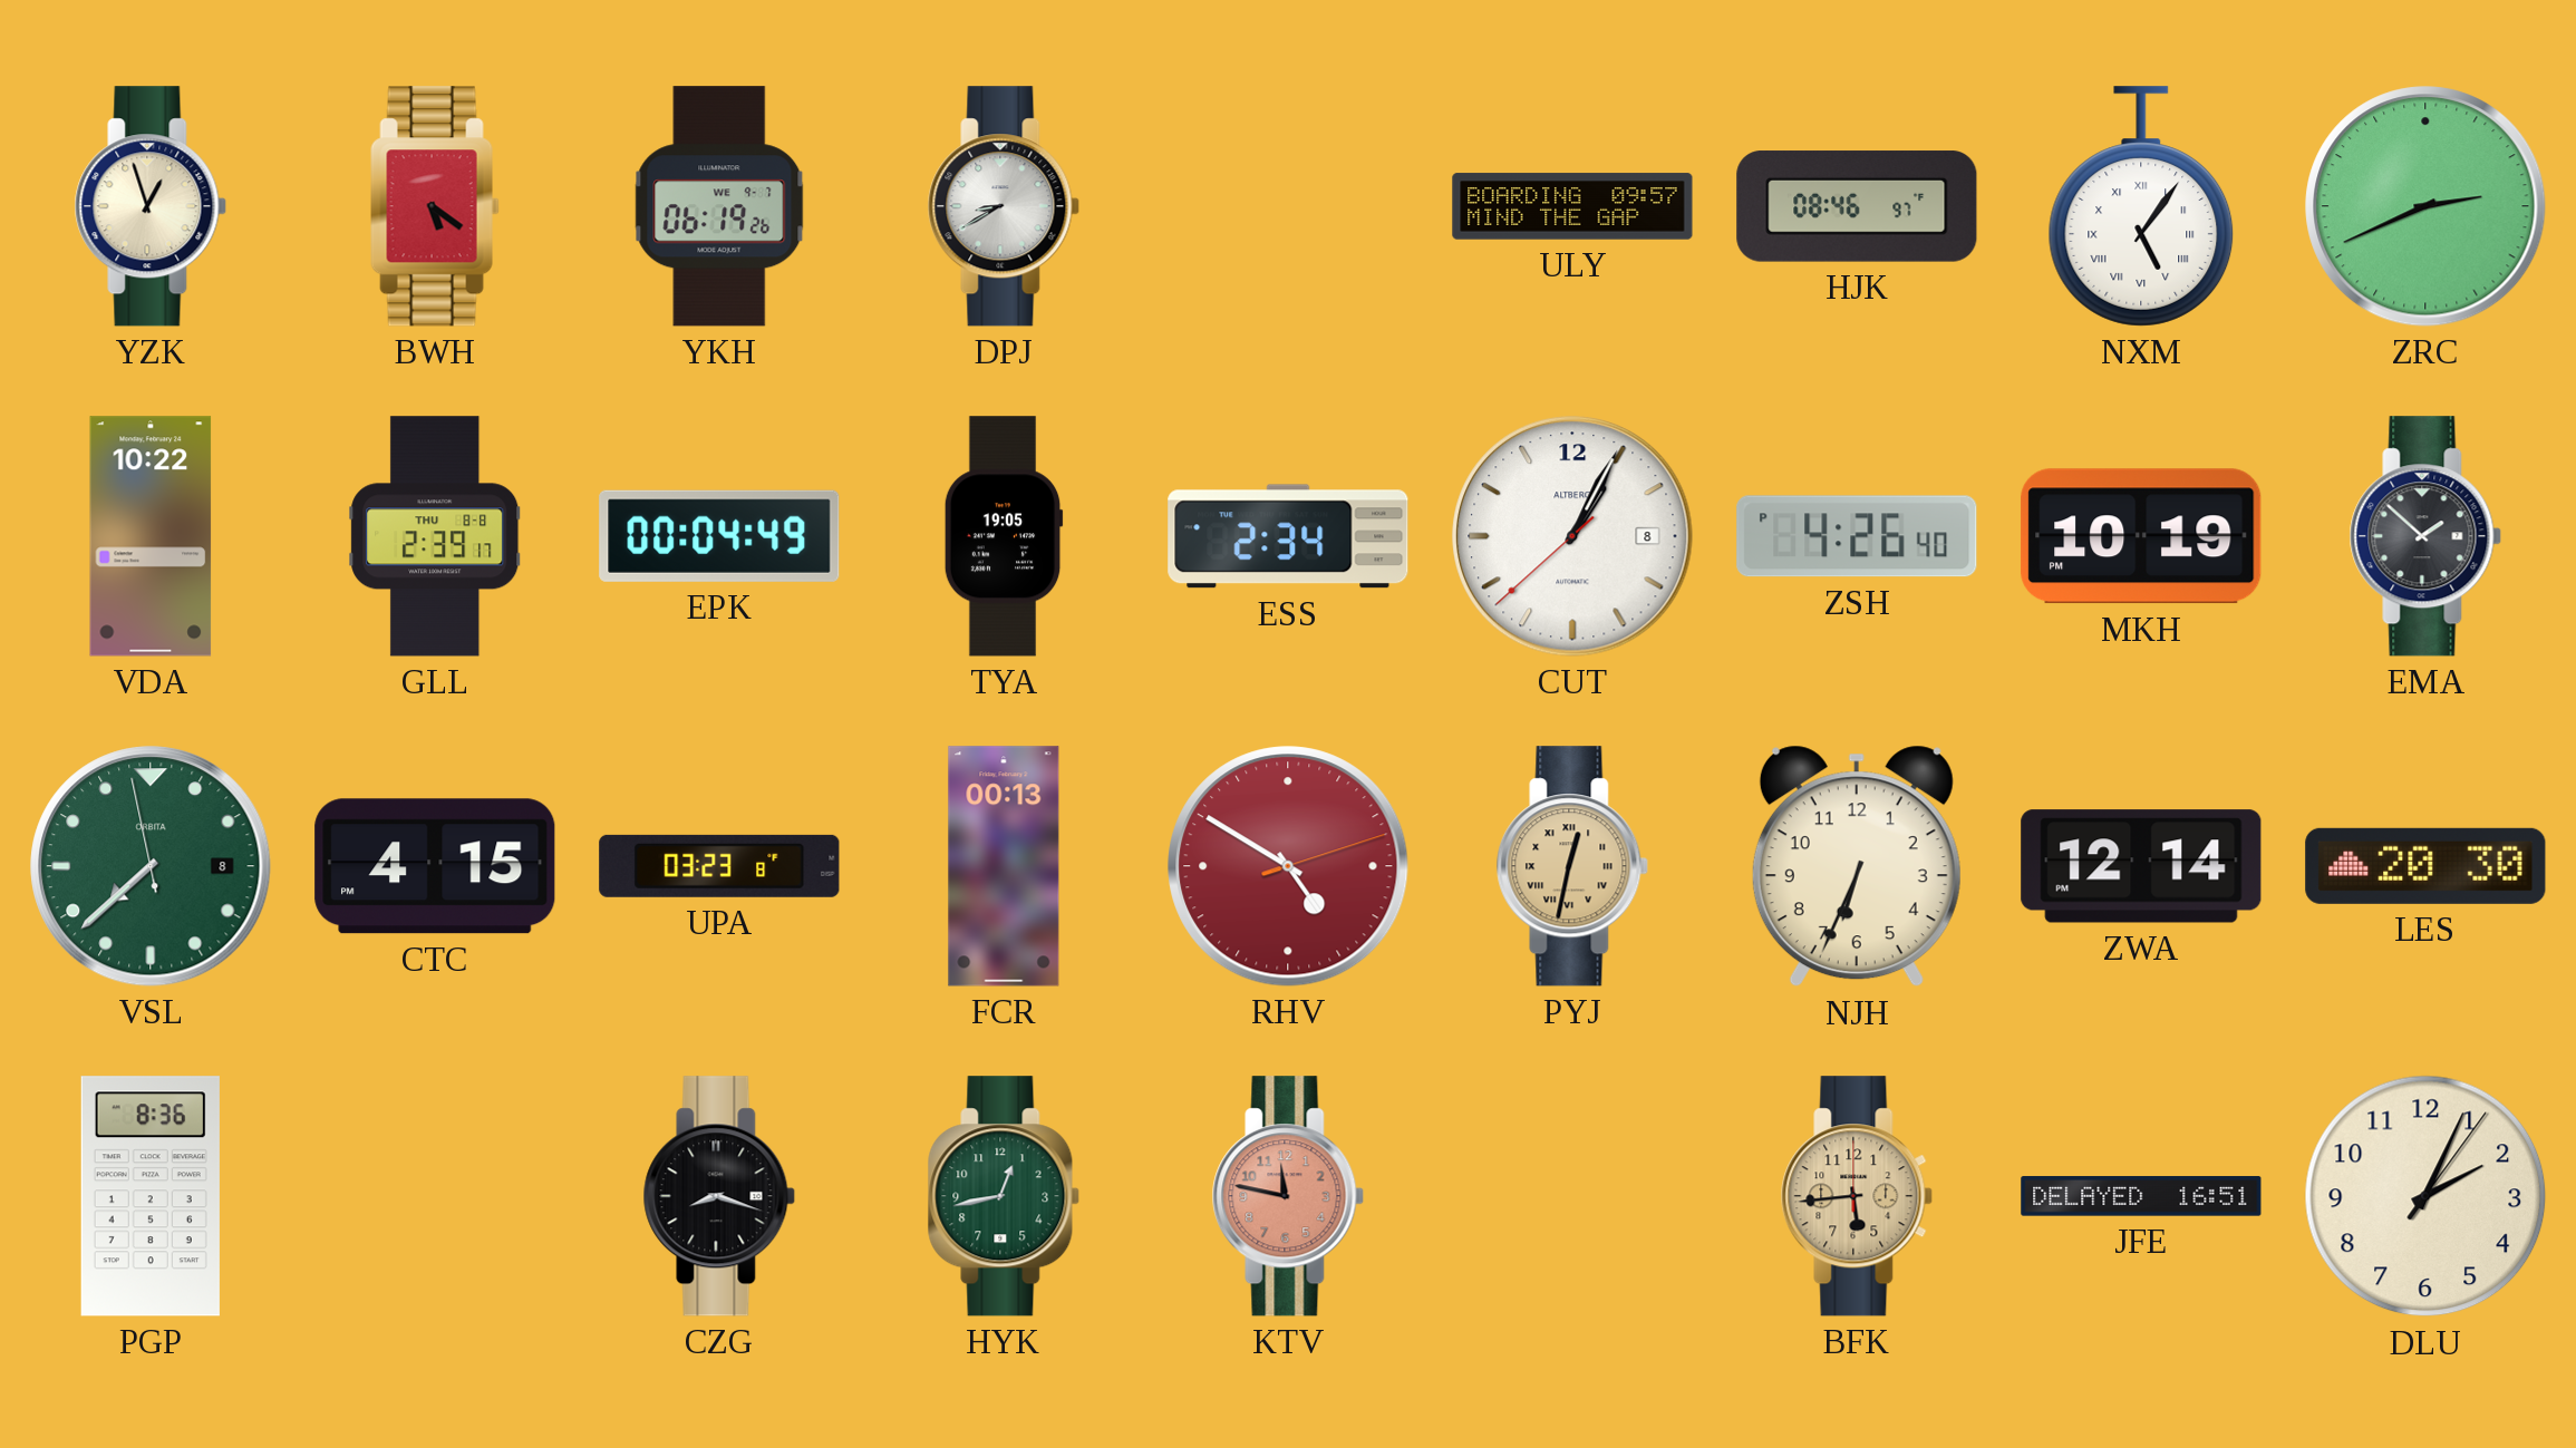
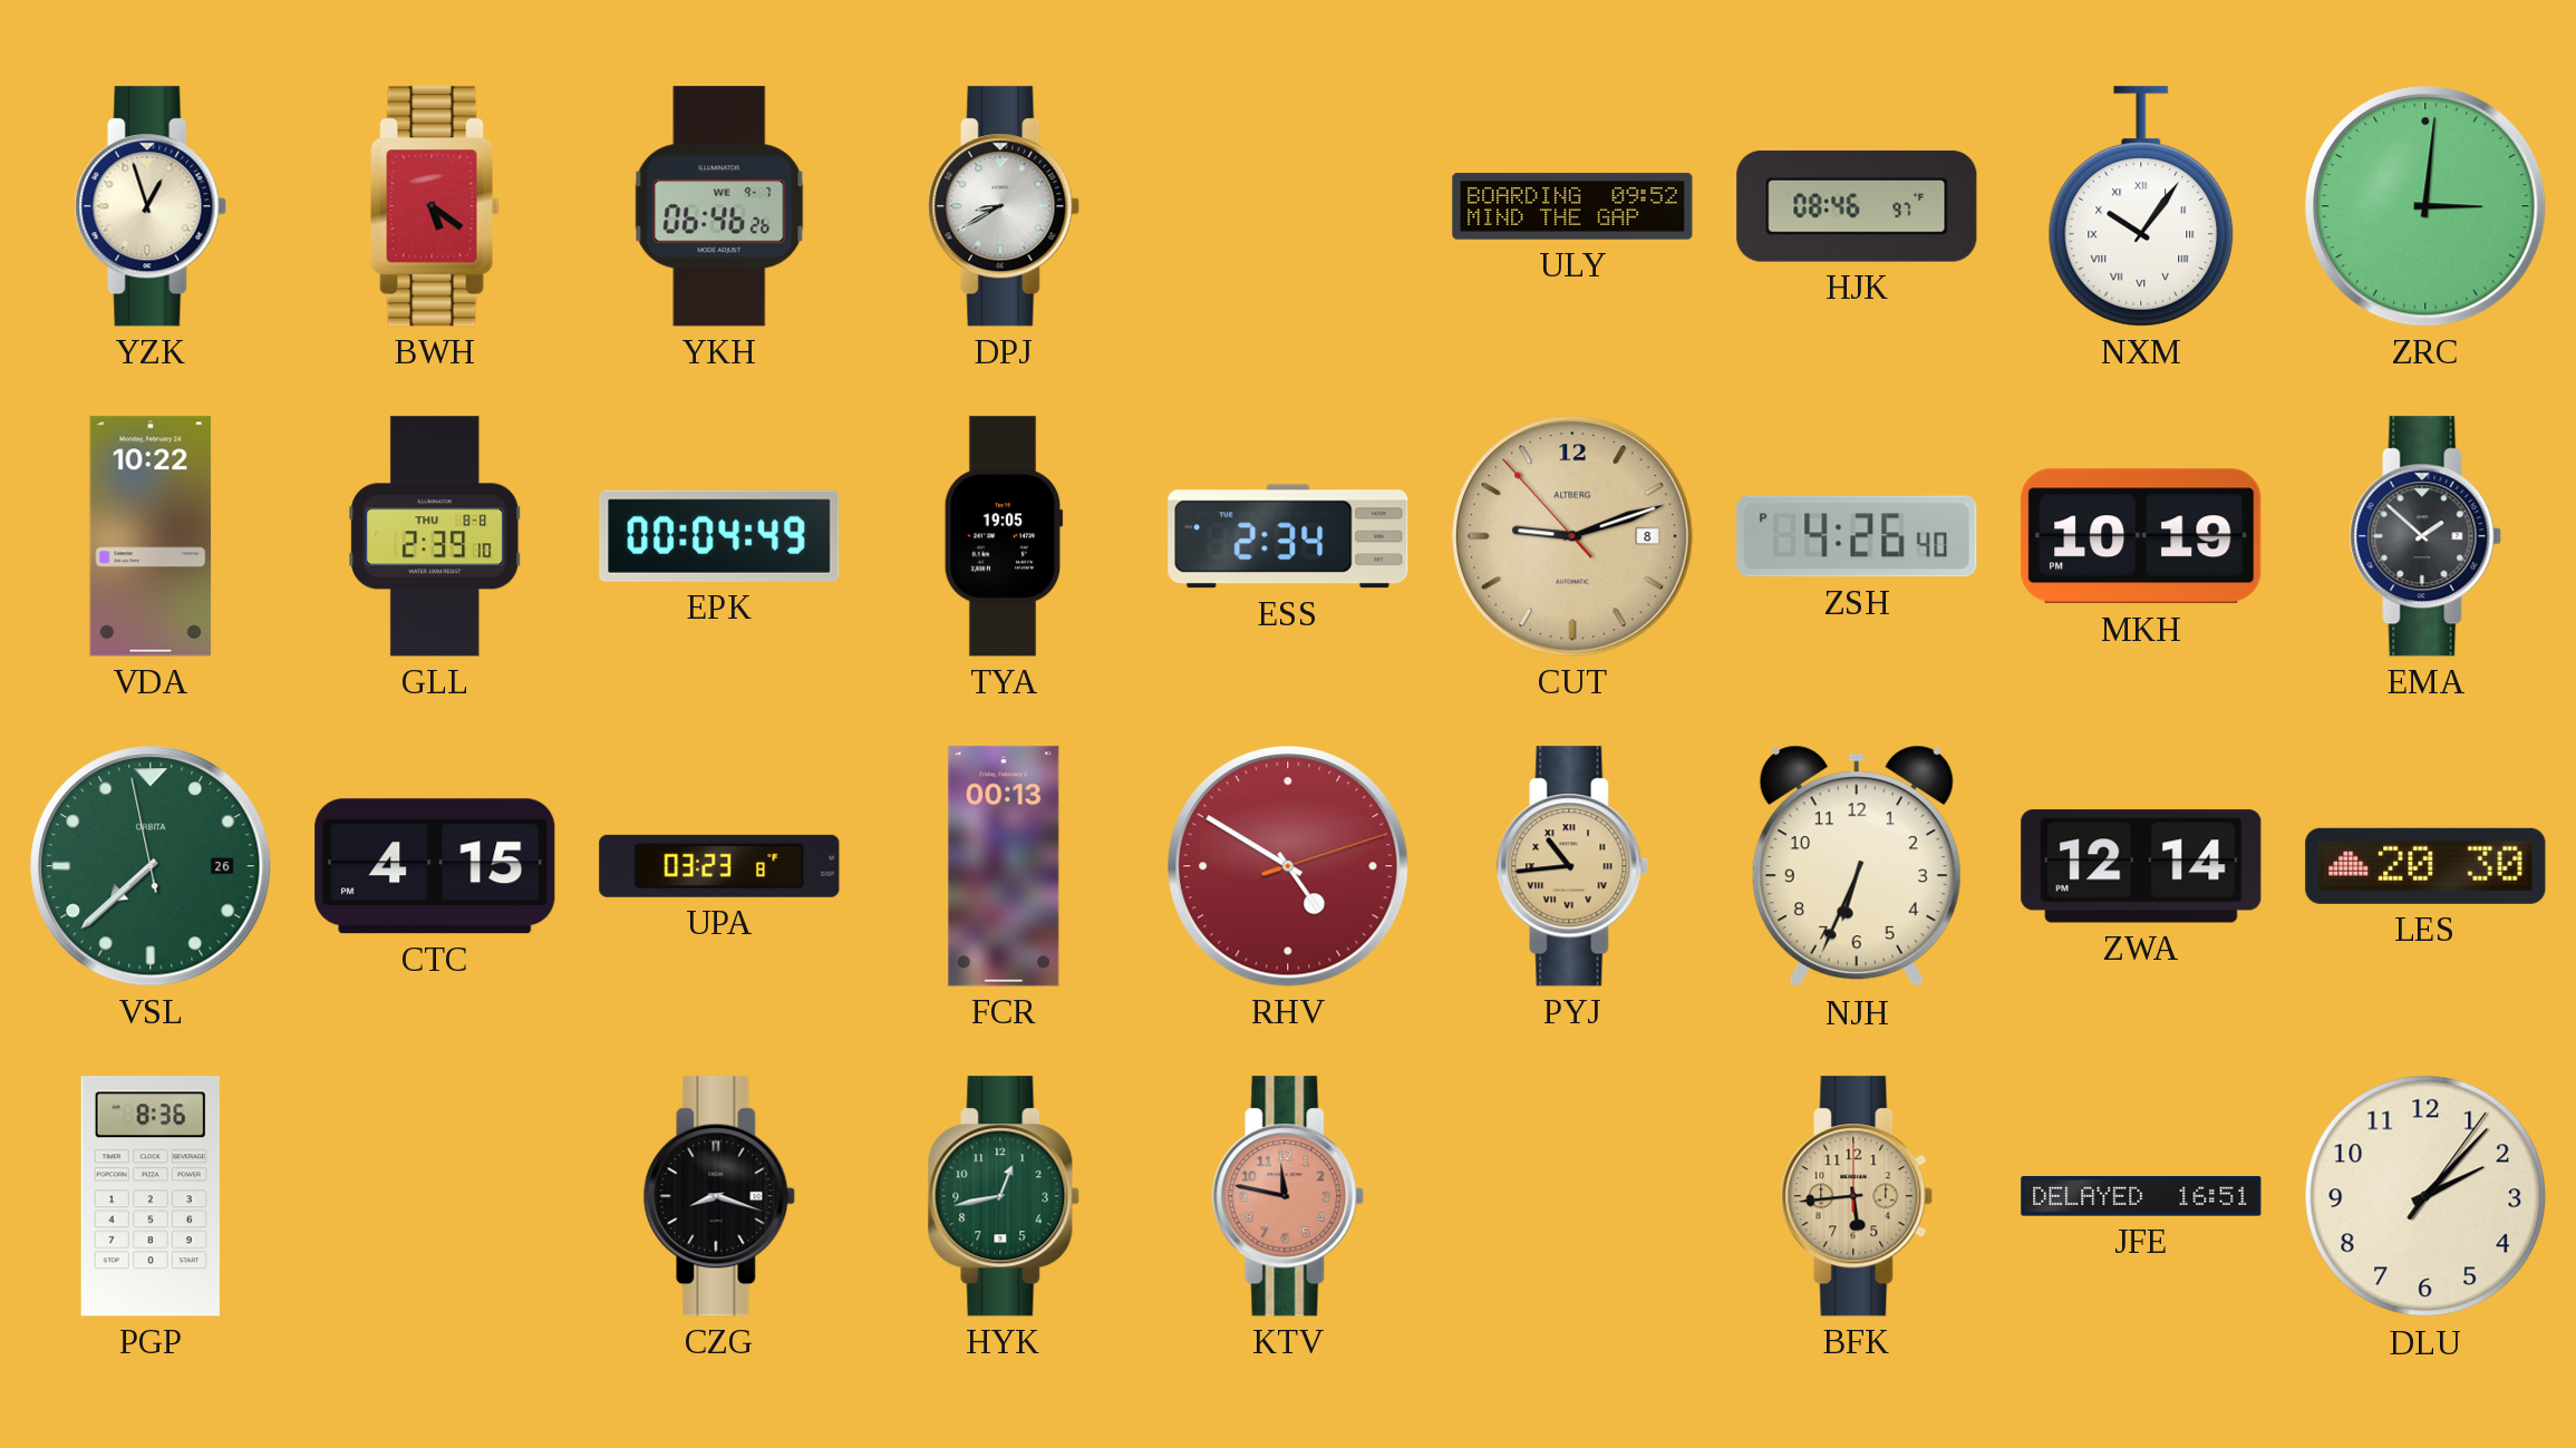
YKH: 06:19 -> 06:46 (719, 206)
ULY: 09:57 -> 09:52 (1572, 206)
NXM: 5:06 -> 10:06 (2141, 206)
ZRC: 2:41 -> 3:01 (2425, 206)
GLL: 2:39:17 -> 2:39:10 (435, 536)
CUT: 1:04 -> 9:11 (1572, 536)
CUT dial: white -> champagne (1572, 536)
VSL date: 8 -> 26 (151, 866)
PYJ: 12:32 -> 10:44 (1572, 866)
DLU: 2:04 -> 2:07 (2425, 1196)
